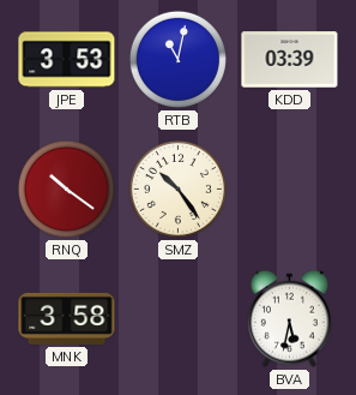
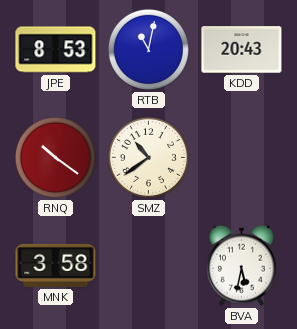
JPE: 3:53 -> 8:53 (56, 50)
KDD: 03:39 -> 20:43 (242, 50)
SMZ: 10:24 -> 10:39 (148, 157)
